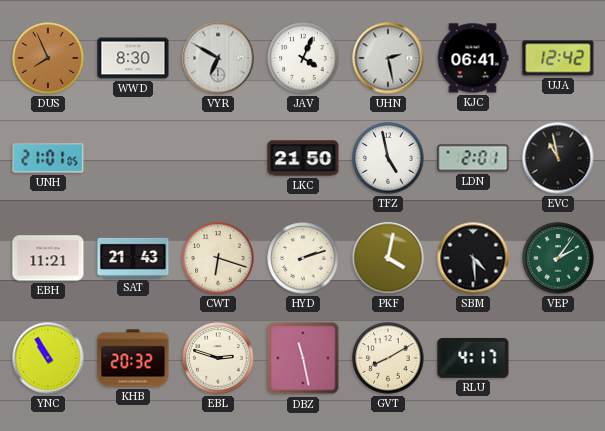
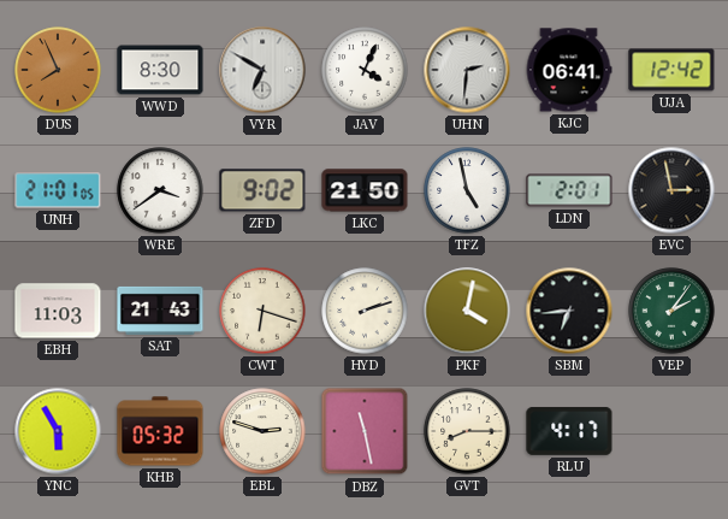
UHN: 2:28 -> 2:31 (467, 70)
WRE: none -> 3:39 (160, 190)
ZFD: none -> 9:02 (262, 190)
EVC: 10:58 -> 2:58 (671, 190)
EBH: 11:21 -> 11:03 (58, 311)
SBM: 4:29 -> 6:44 (569, 311)
YNC: 10:55 -> 5:55 (58, 431)
KHB: 20:32 -> 05:32 (160, 431)
GVT: 8:10 -> 8:15 (467, 431)
